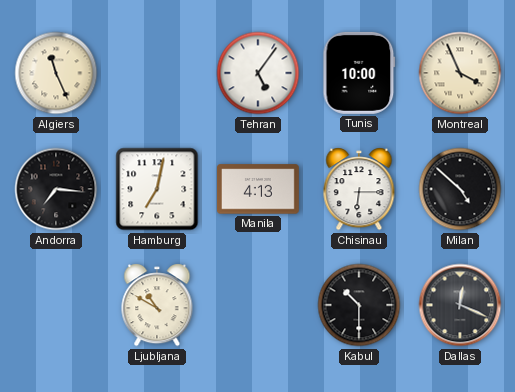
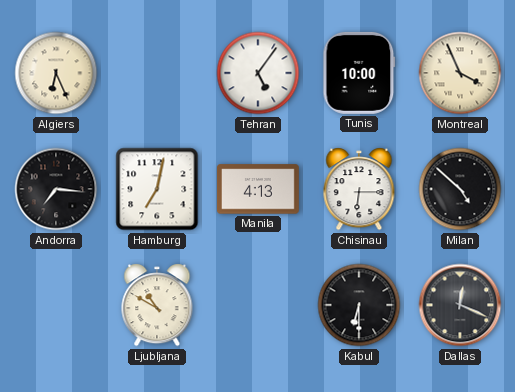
Algiers: 11:26 -> 6:26 (56, 73)
Kabul: 10:30 -> 6:30 (359, 305)
